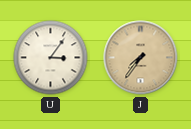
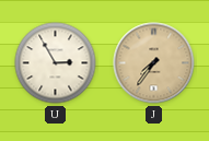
U: 3:06 -> 2:55 (56, 63)
